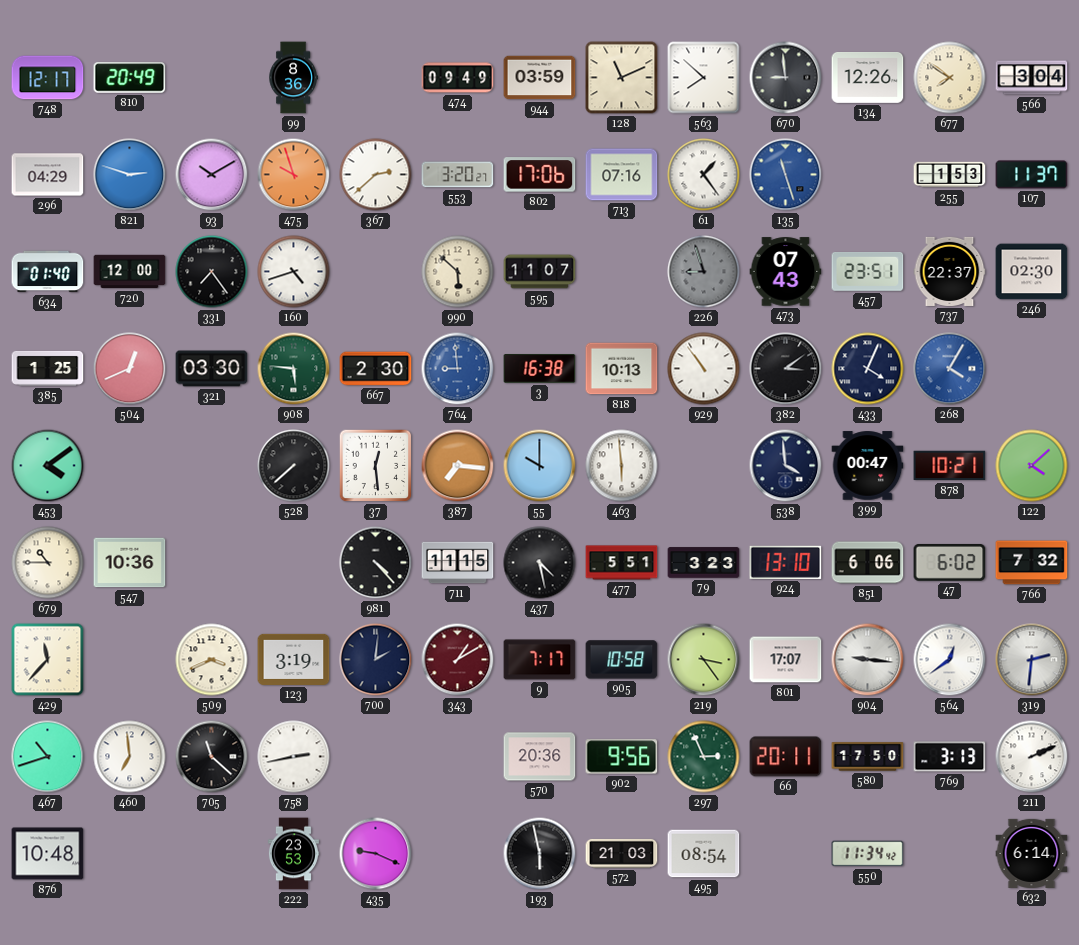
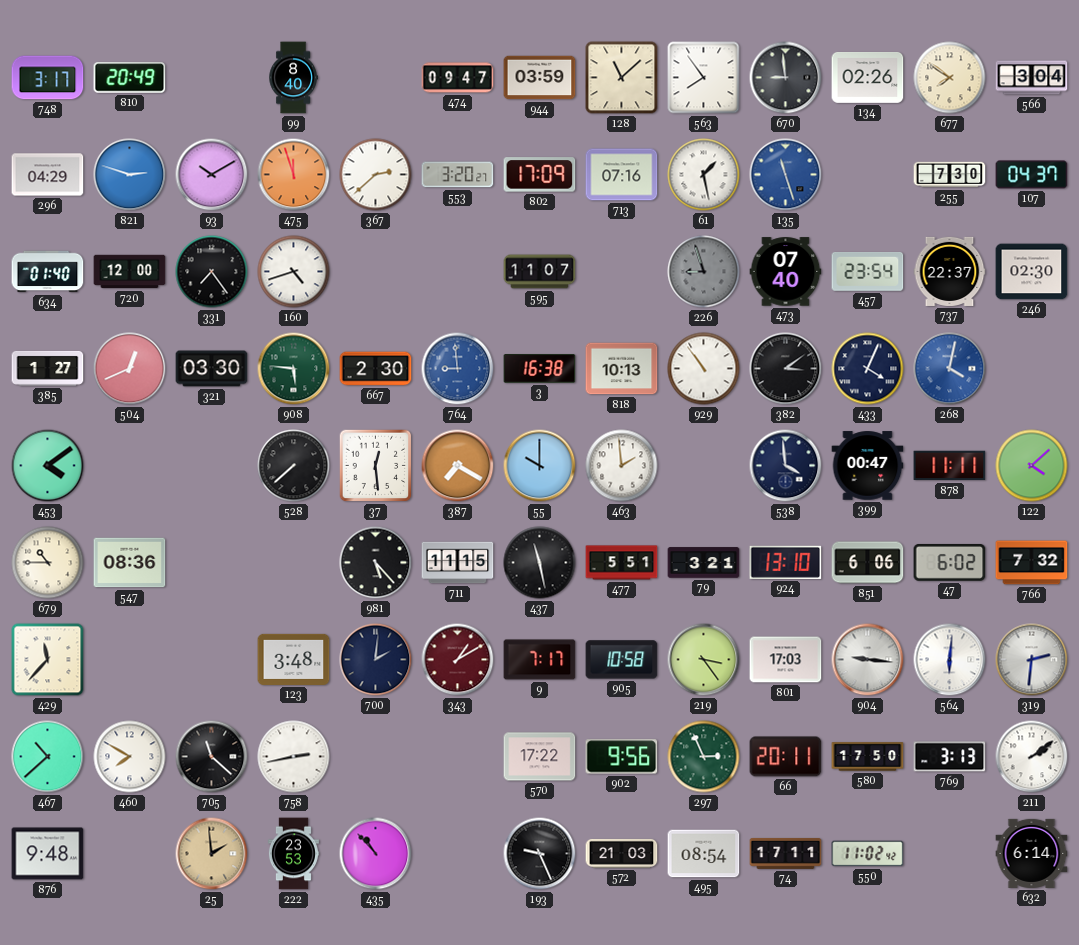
748: 12:17 -> 3:17 (48, 78)
99: 8:36 -> 8:40 (293, 78)
474: 09:49 -> 09:47 (458, 78)
128: 11:11 -> 11:08 (622, 78)
563: 7:52 -> 7:54 (704, 78)
134: 12:26 -> 02:26 (868, 77)
475: 9:57 -> 11:57 (294, 175)
802: 17:06 -> 17:09 (540, 175)
61: 1:24 -> 1:28 (704, 175)
255: 1:53 -> 7:30 (950, 175)
107: 11:37 -> 04:37 (1032, 175)
990: 5:52 -> none (458, 272)
473: 07:43 -> 07:40 (786, 272)
457: 23:51 -> 23:54 (868, 271)
385: 1:25 -> 1:27 (48, 368)
268: 4:05 -> 4:02 (950, 369)
387: 7:16 -> 7:20 (458, 466)
463: 5:59 -> 1:59 (622, 466)
878: 10:21 -> 11:11 (950, 466)
547: 10:36 -> 08:36 (130, 563)
981: 4:23 -> 5:23 (376, 563)
437: 4:28 -> 11:28 (540, 563)
79: 3:23 -> 3:21 (704, 563)
509: 3:41 -> none (212, 660)
123: 3:19 -> 3:48 (294, 659)
801: 17:07 -> 17:03 (786, 660)
564: 12:39 -> 6:01 (950, 660)
467: 10:42 -> 10:38 (48, 757)
460: 6:59 -> 7:50 (130, 757)
570: 20:36 -> 17:22 (540, 757)
211: 2:11 -> 2:09 (1032, 757)
876: 10:48 -> 9:48 (48, 854)
25: none -> 1:59 (212, 854)
435: 9:19 -> 10:53 (376, 854)
193: 5:58 -> 9:26 (540, 854)
74: none -> 17:11 (786, 853)
550: 11:34 -> 11:02 (868, 854)
